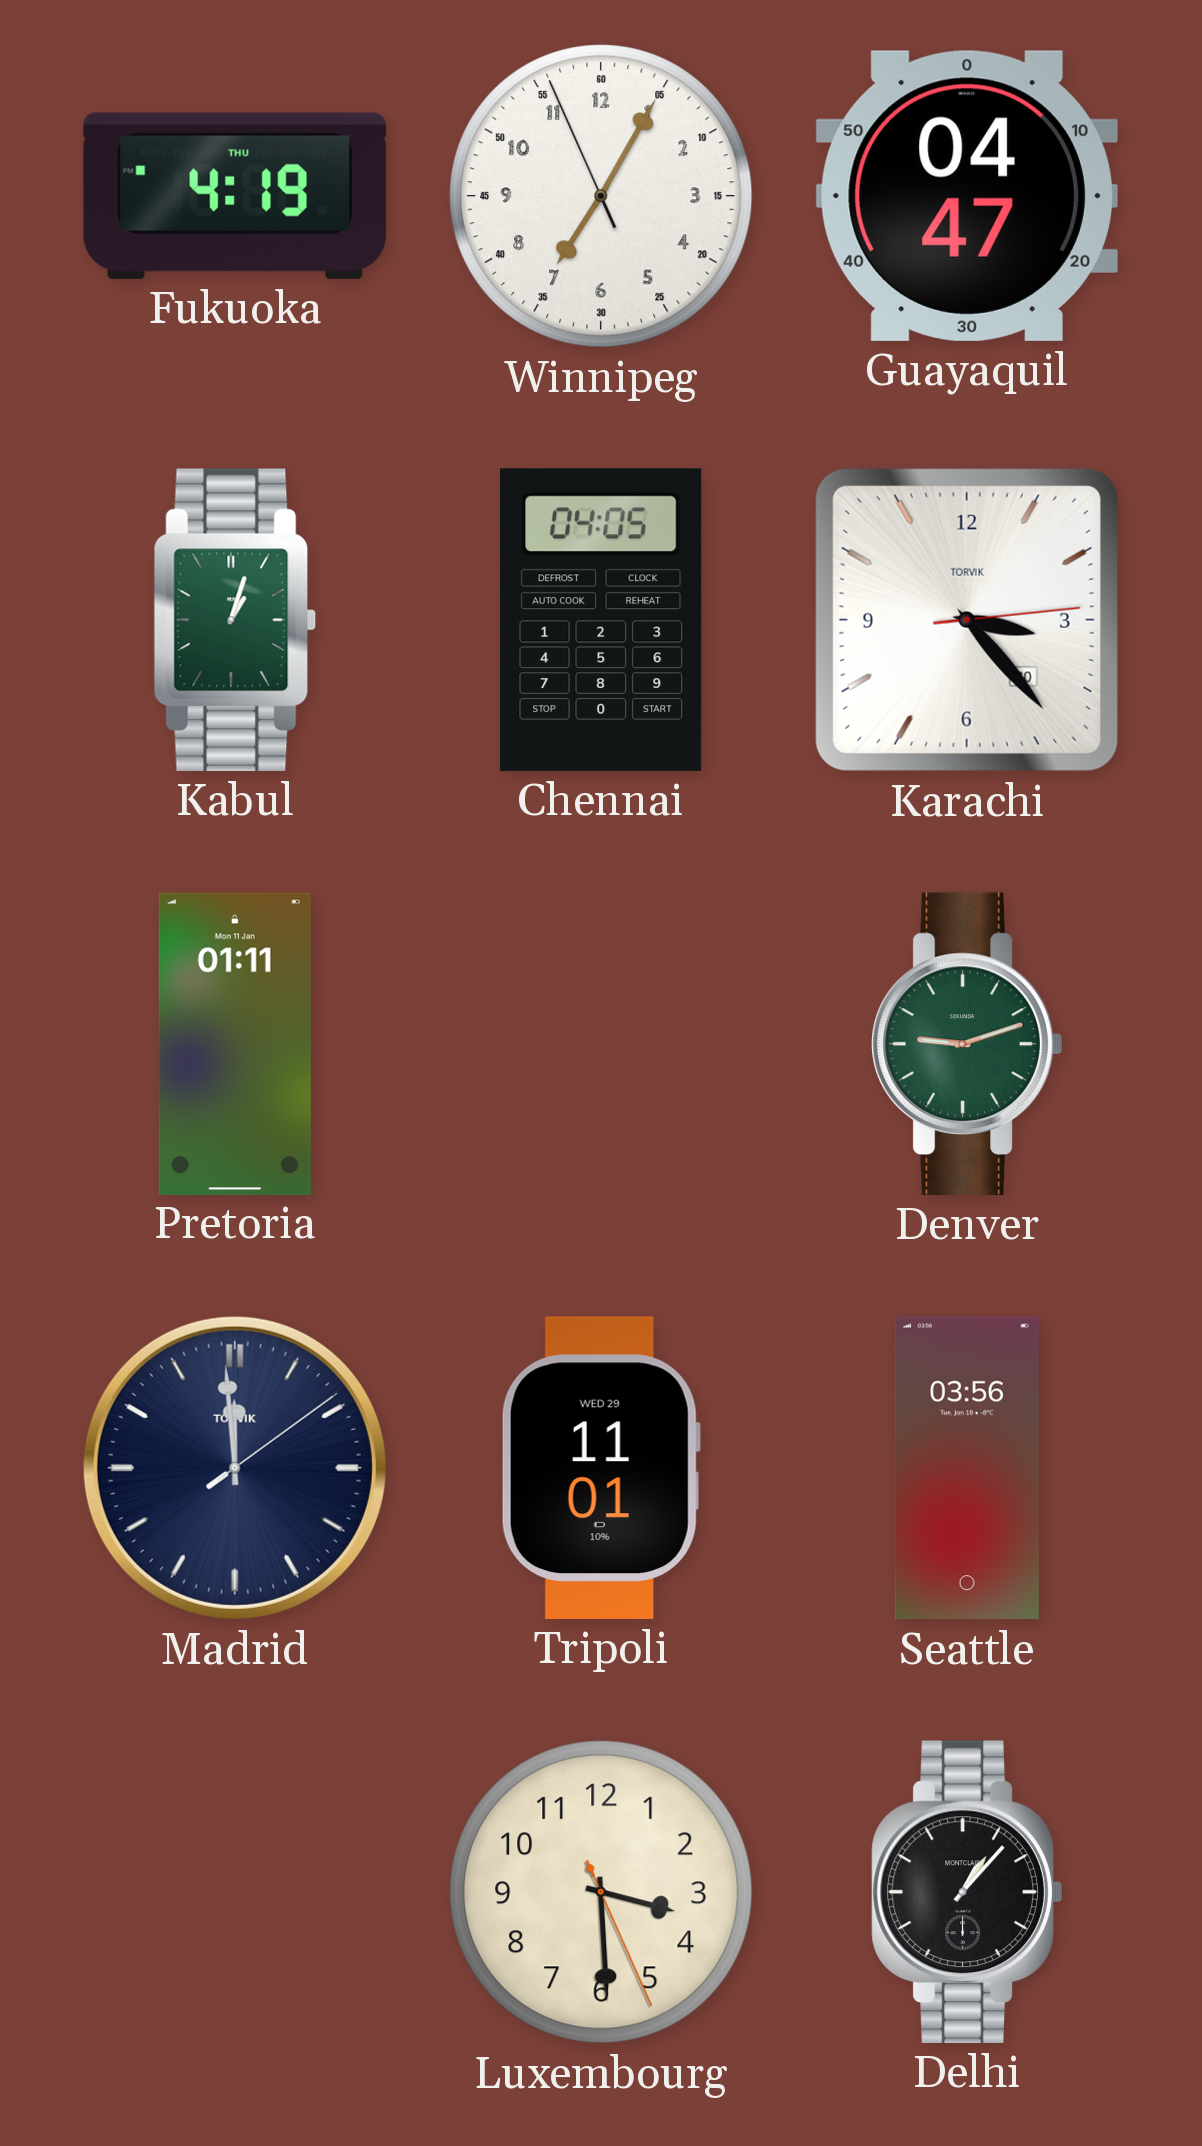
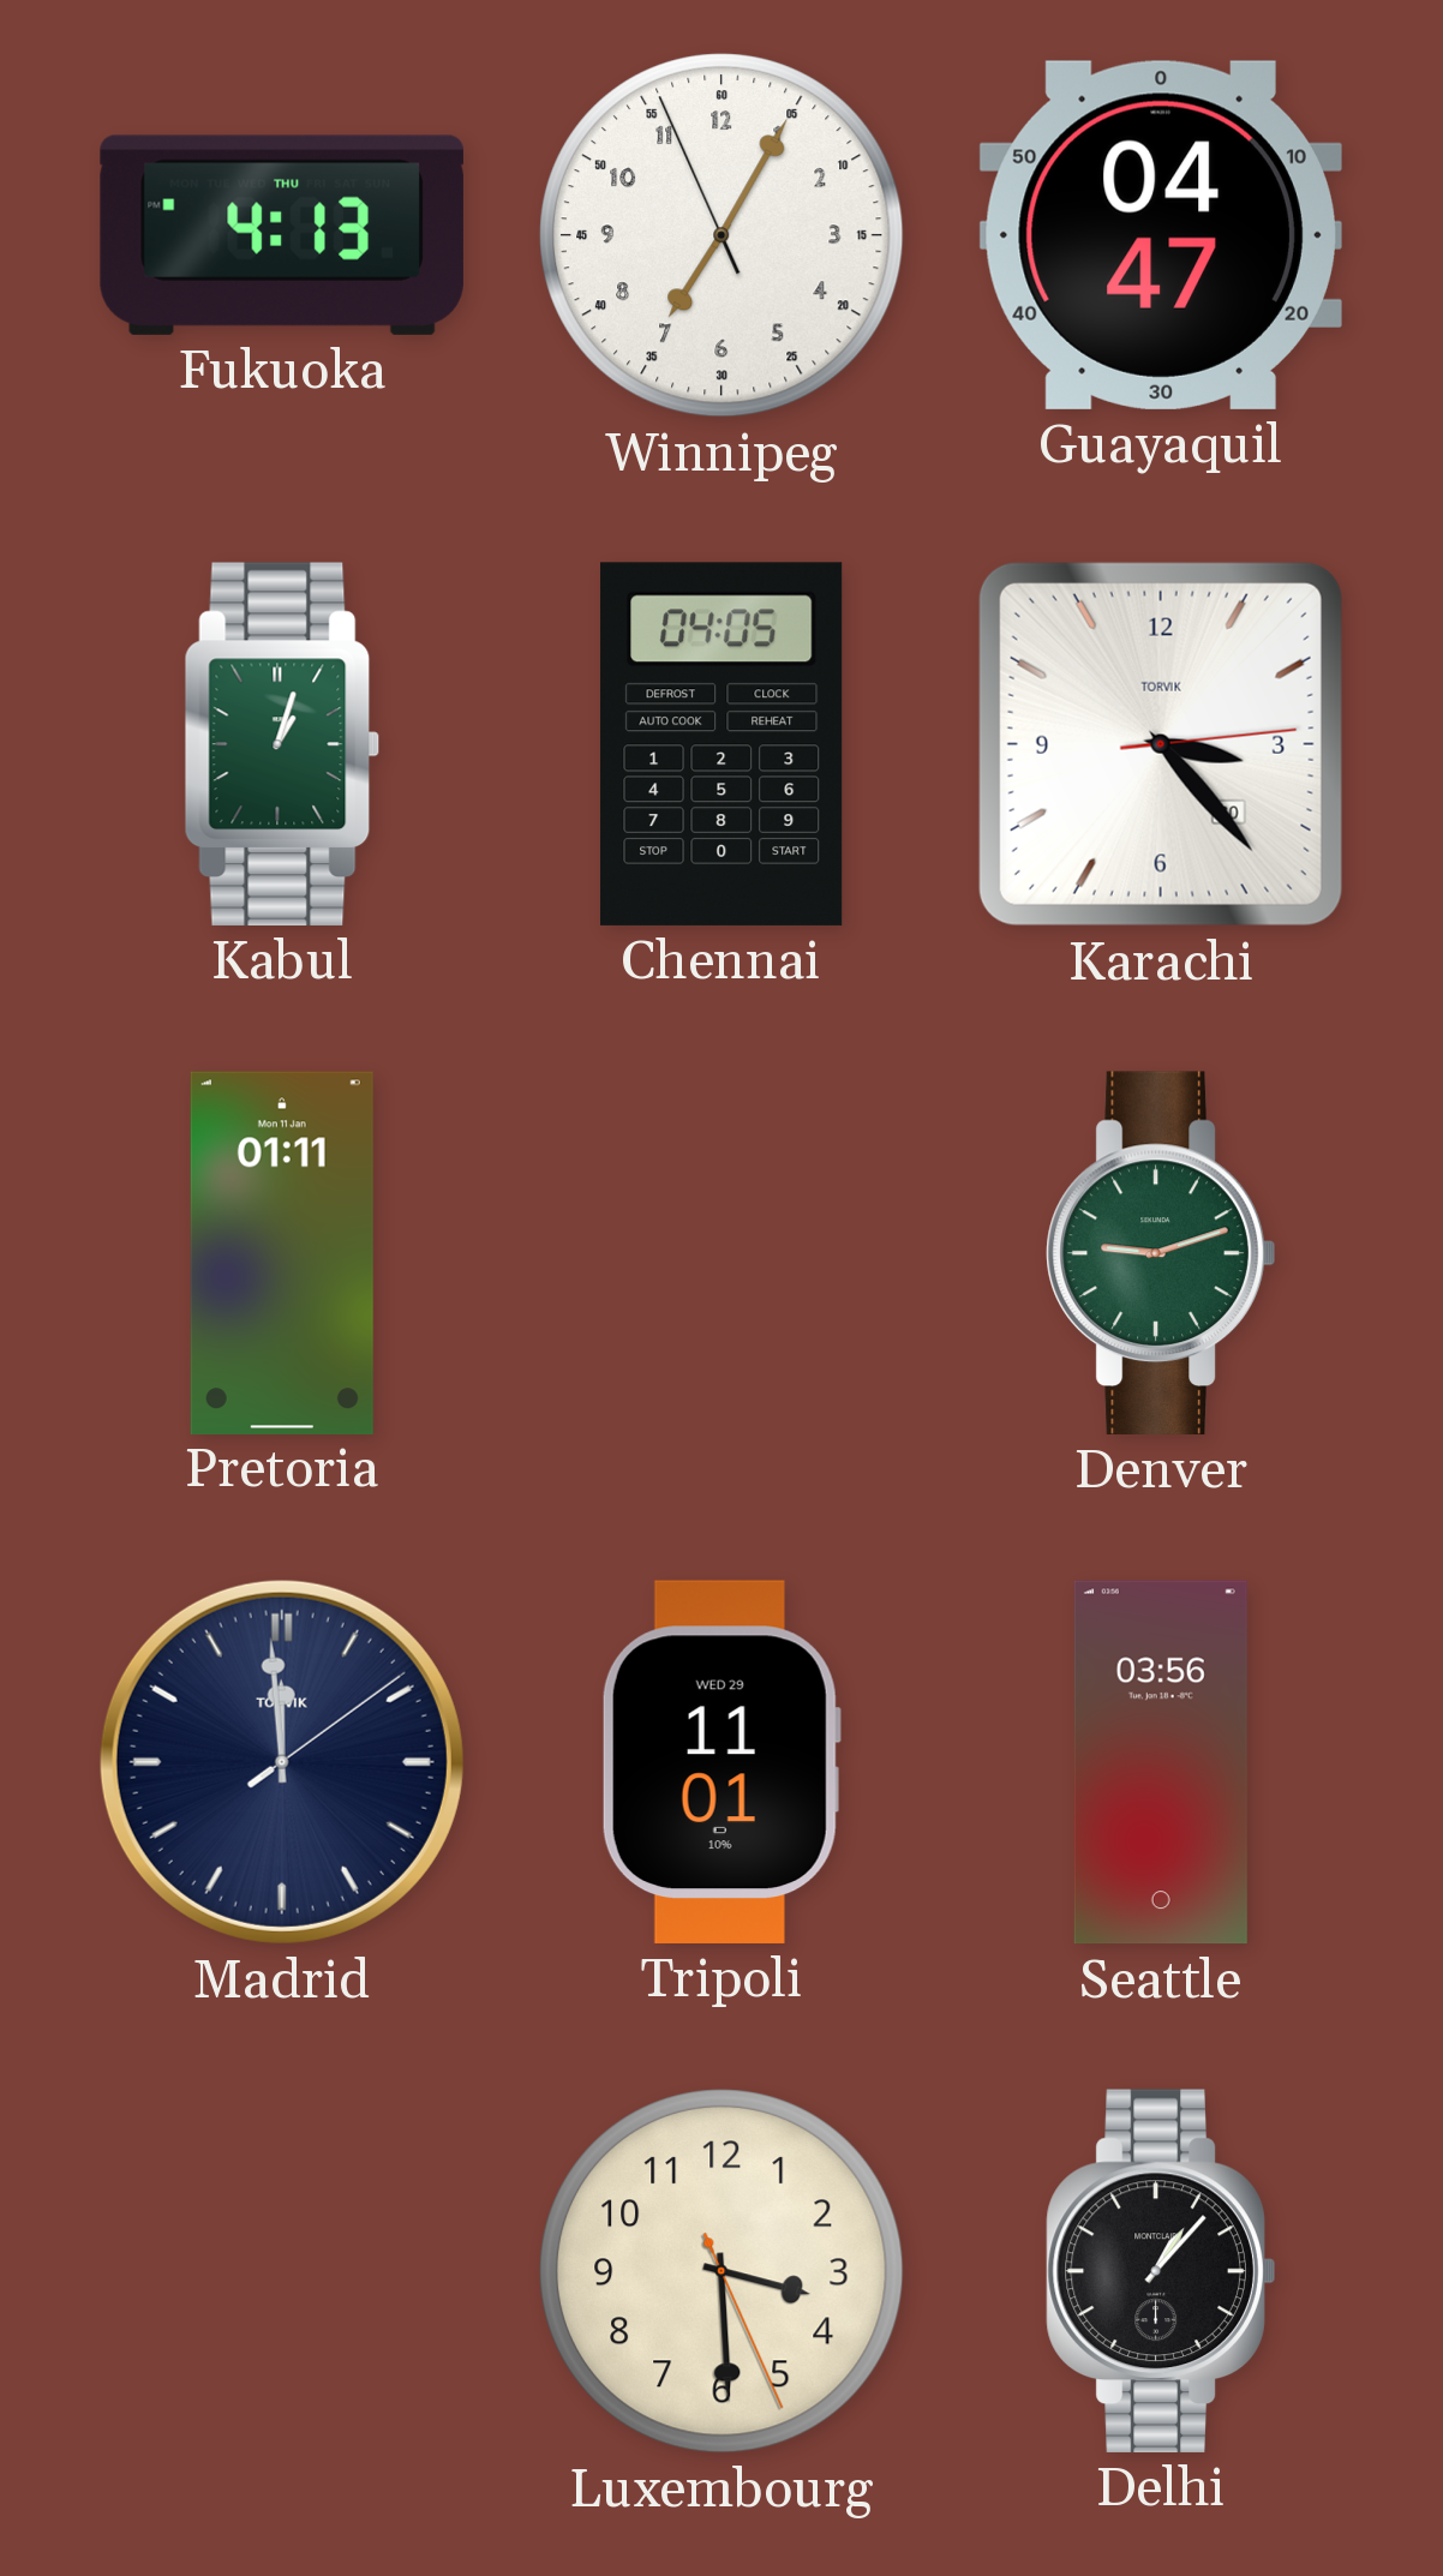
Fukuoka: 4:19 -> 4:13 (282, 235)
